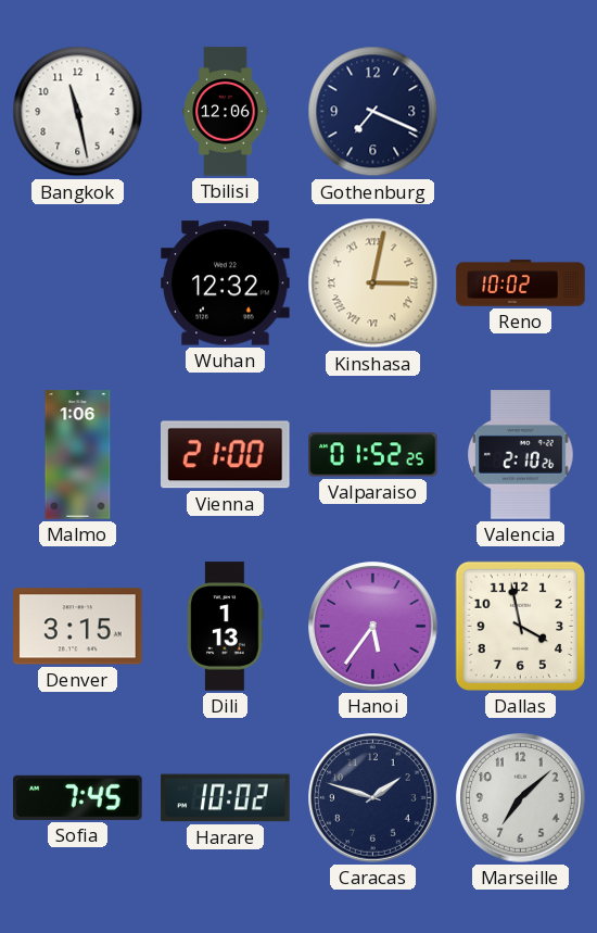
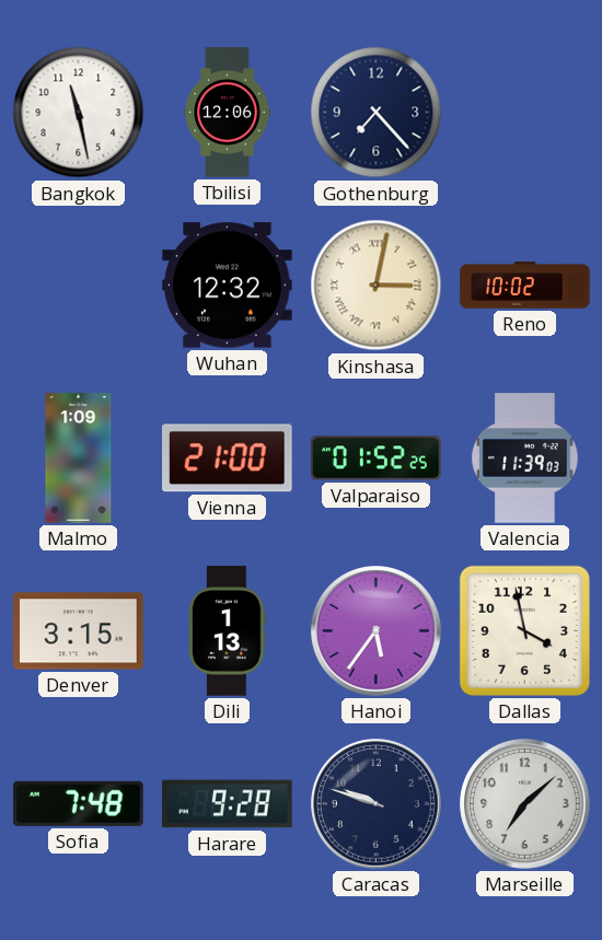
Gothenburg: 7:19 -> 7:23 (377, 113)
Malmo: 1:06 -> 1:09 (79, 459)
Valencia: 2:10 -> 11:39 (525, 459)
Sofia: 7:45 -> 7:48 (79, 803)
Harare: 10:02 -> 9:28 (228, 804)
Caracas: 1:48 -> 9:48 (377, 804)
